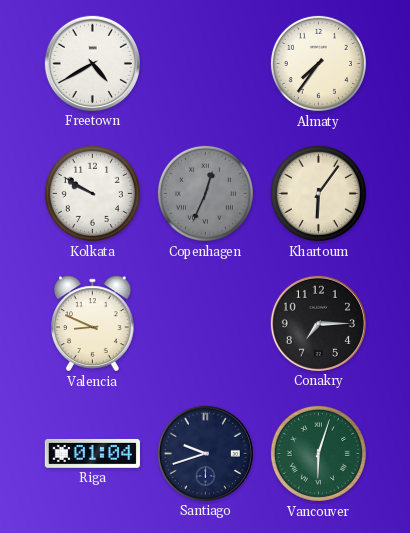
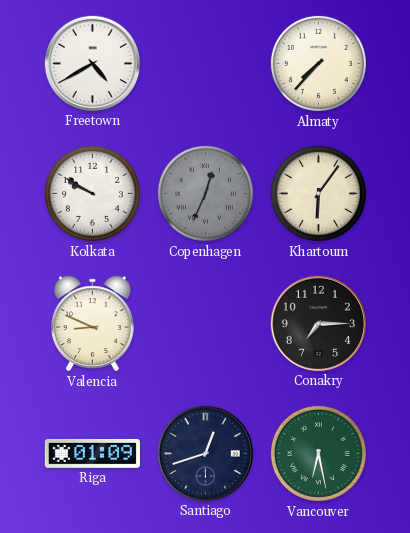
Almaty: 7:36 -> 7:37 (318, 63)
Riga: 01:04 -> 01:09 (92, 453)
Santiago: 9:42 -> 12:42 (205, 453)
Vancouver: 6:03 -> 6:28 (318, 453)
